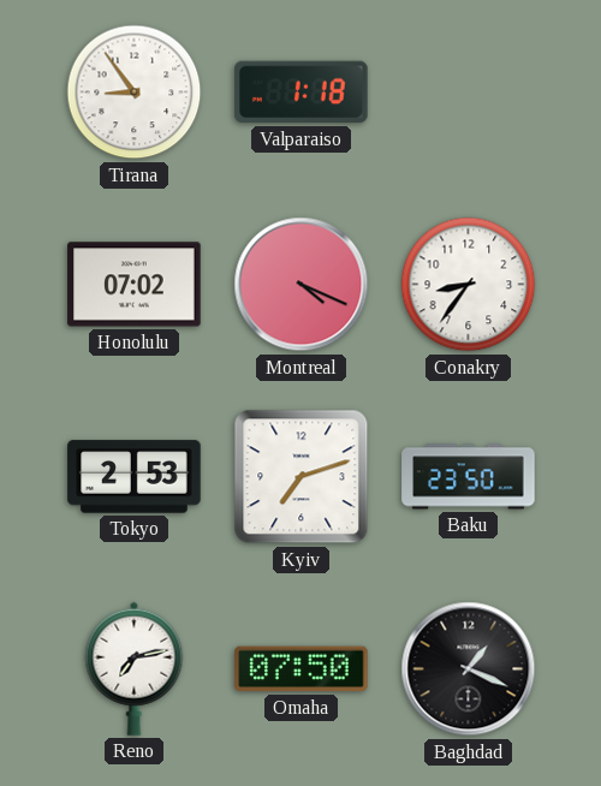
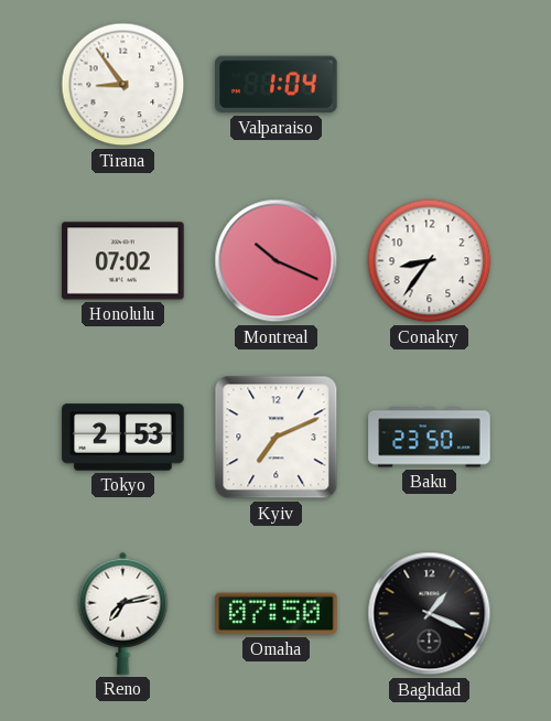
Valparaiso: 1:18 -> 1:04 (277, 85)
Montreal: 4:19 -> 10:19 (277, 261)
Kyiv: 7:12 -> 7:11 (277, 438)
